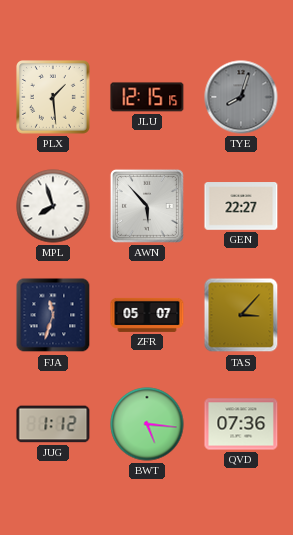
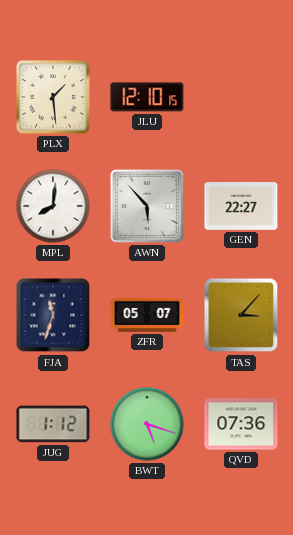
JLU: 12:15 -> 12:10 (147, 97)
TYE: 8:03 -> none (241, 97)
MPL: 7:57 -> 8:01 (53, 206)
BWT: 5:16 -> 5:18 (147, 424)
